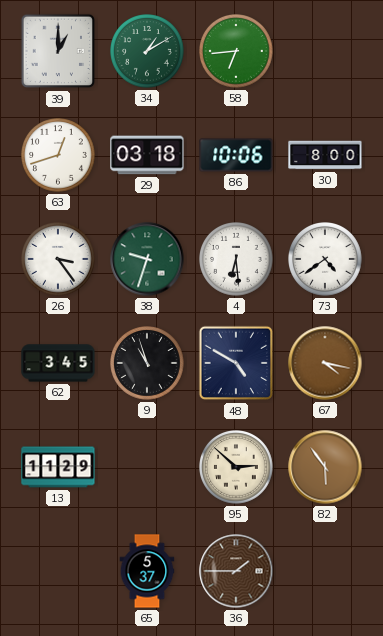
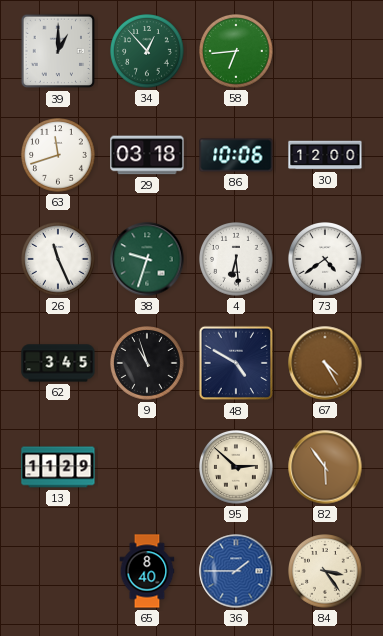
34: 1:10 -> 12:53 (148, 52)
63: 12:42 -> 11:42 (59, 156)
30: 8:00 -> 12:00 (325, 155)
26: 3:24 -> 11:26 (59, 260)
67: 4:17 -> 4:25 (325, 363)
65: 5:37 -> 8:40 (147, 571)
36 dial: brown -> blue (236, 571)
84: none -> 3:24 (326, 572)
